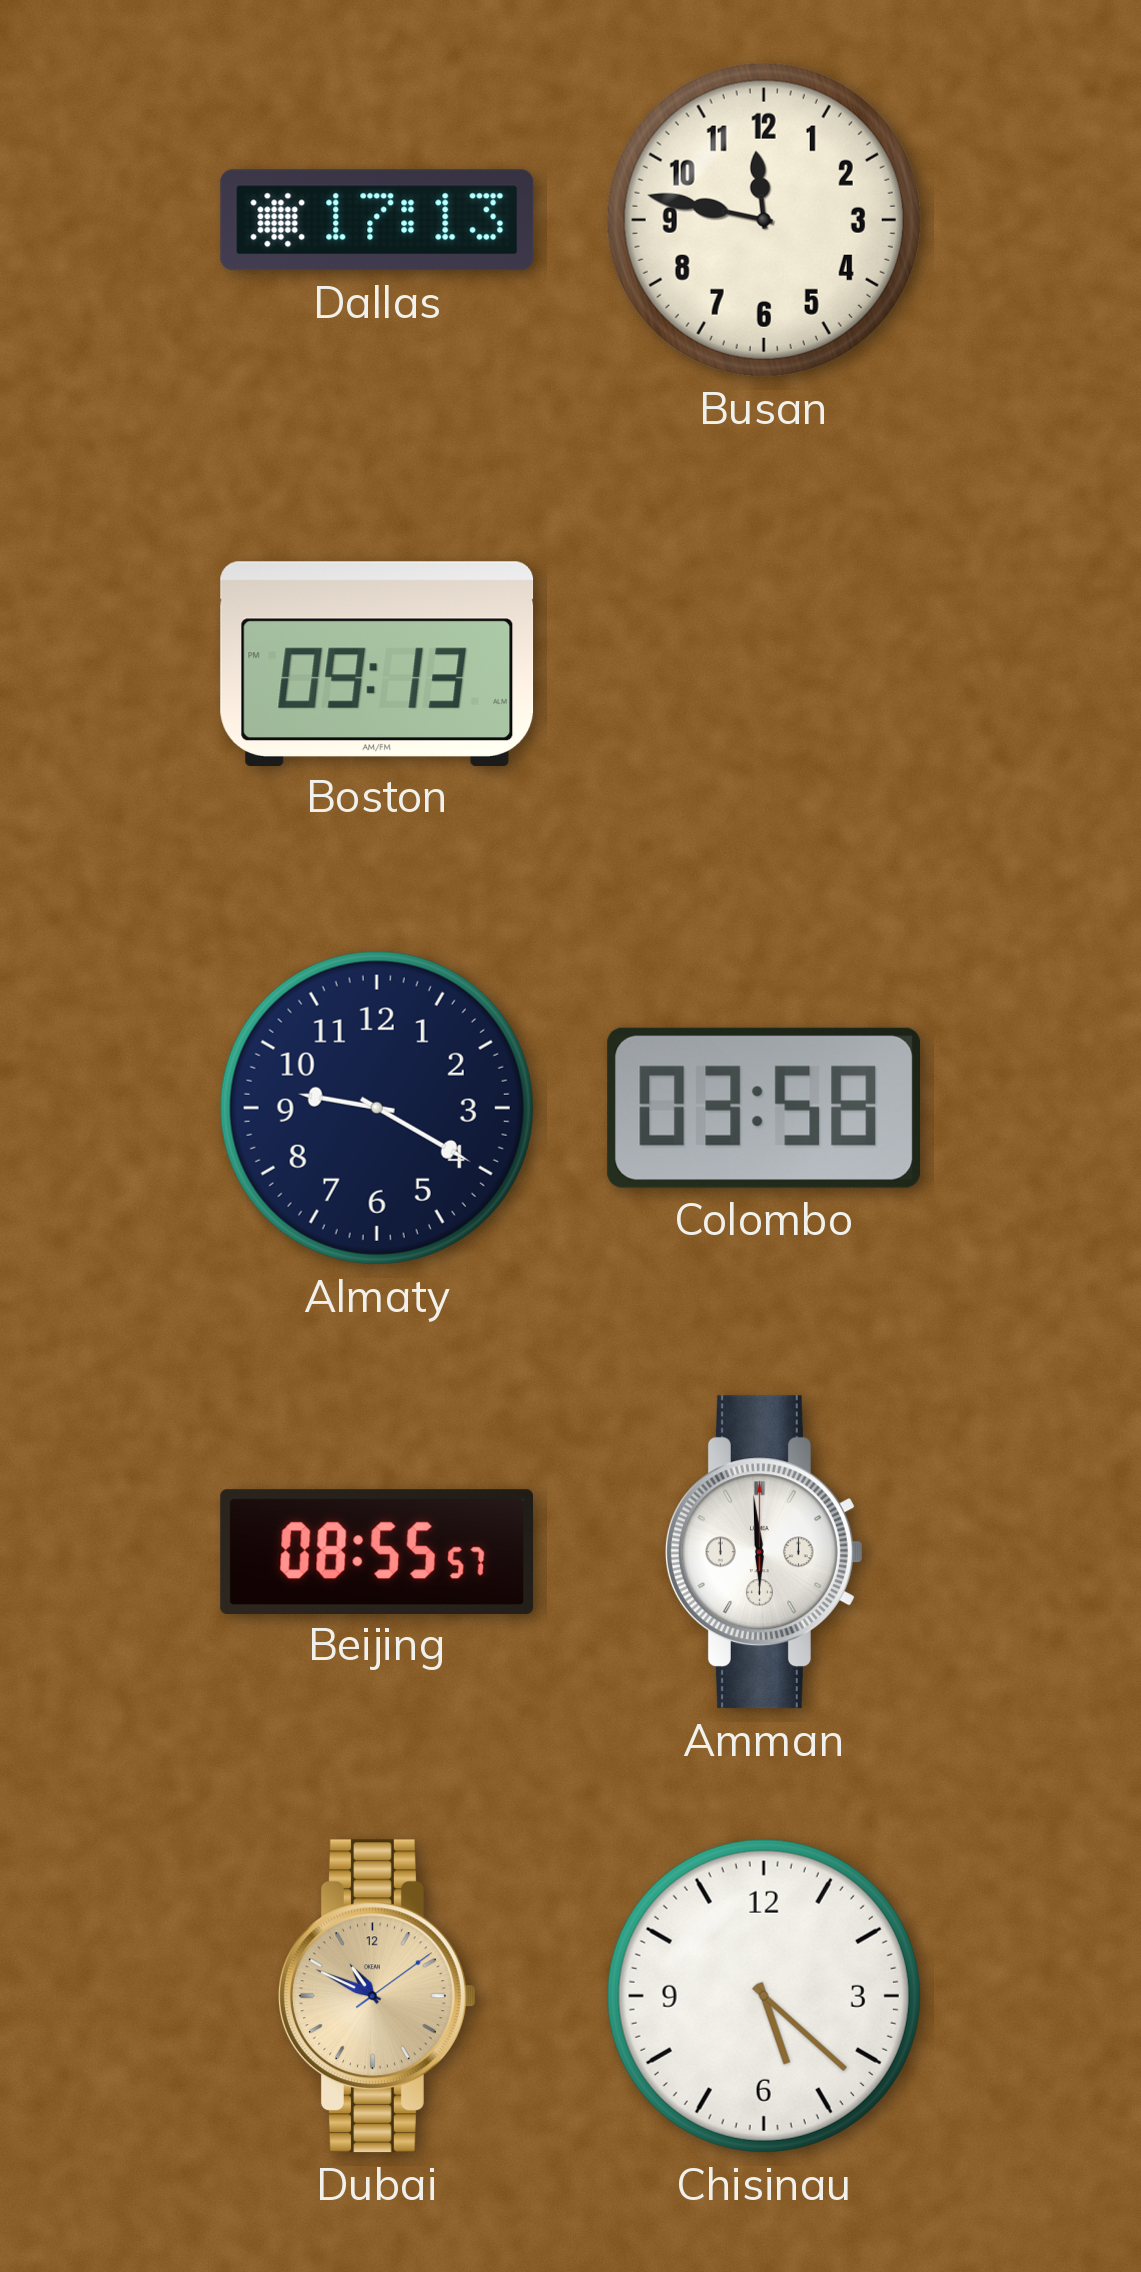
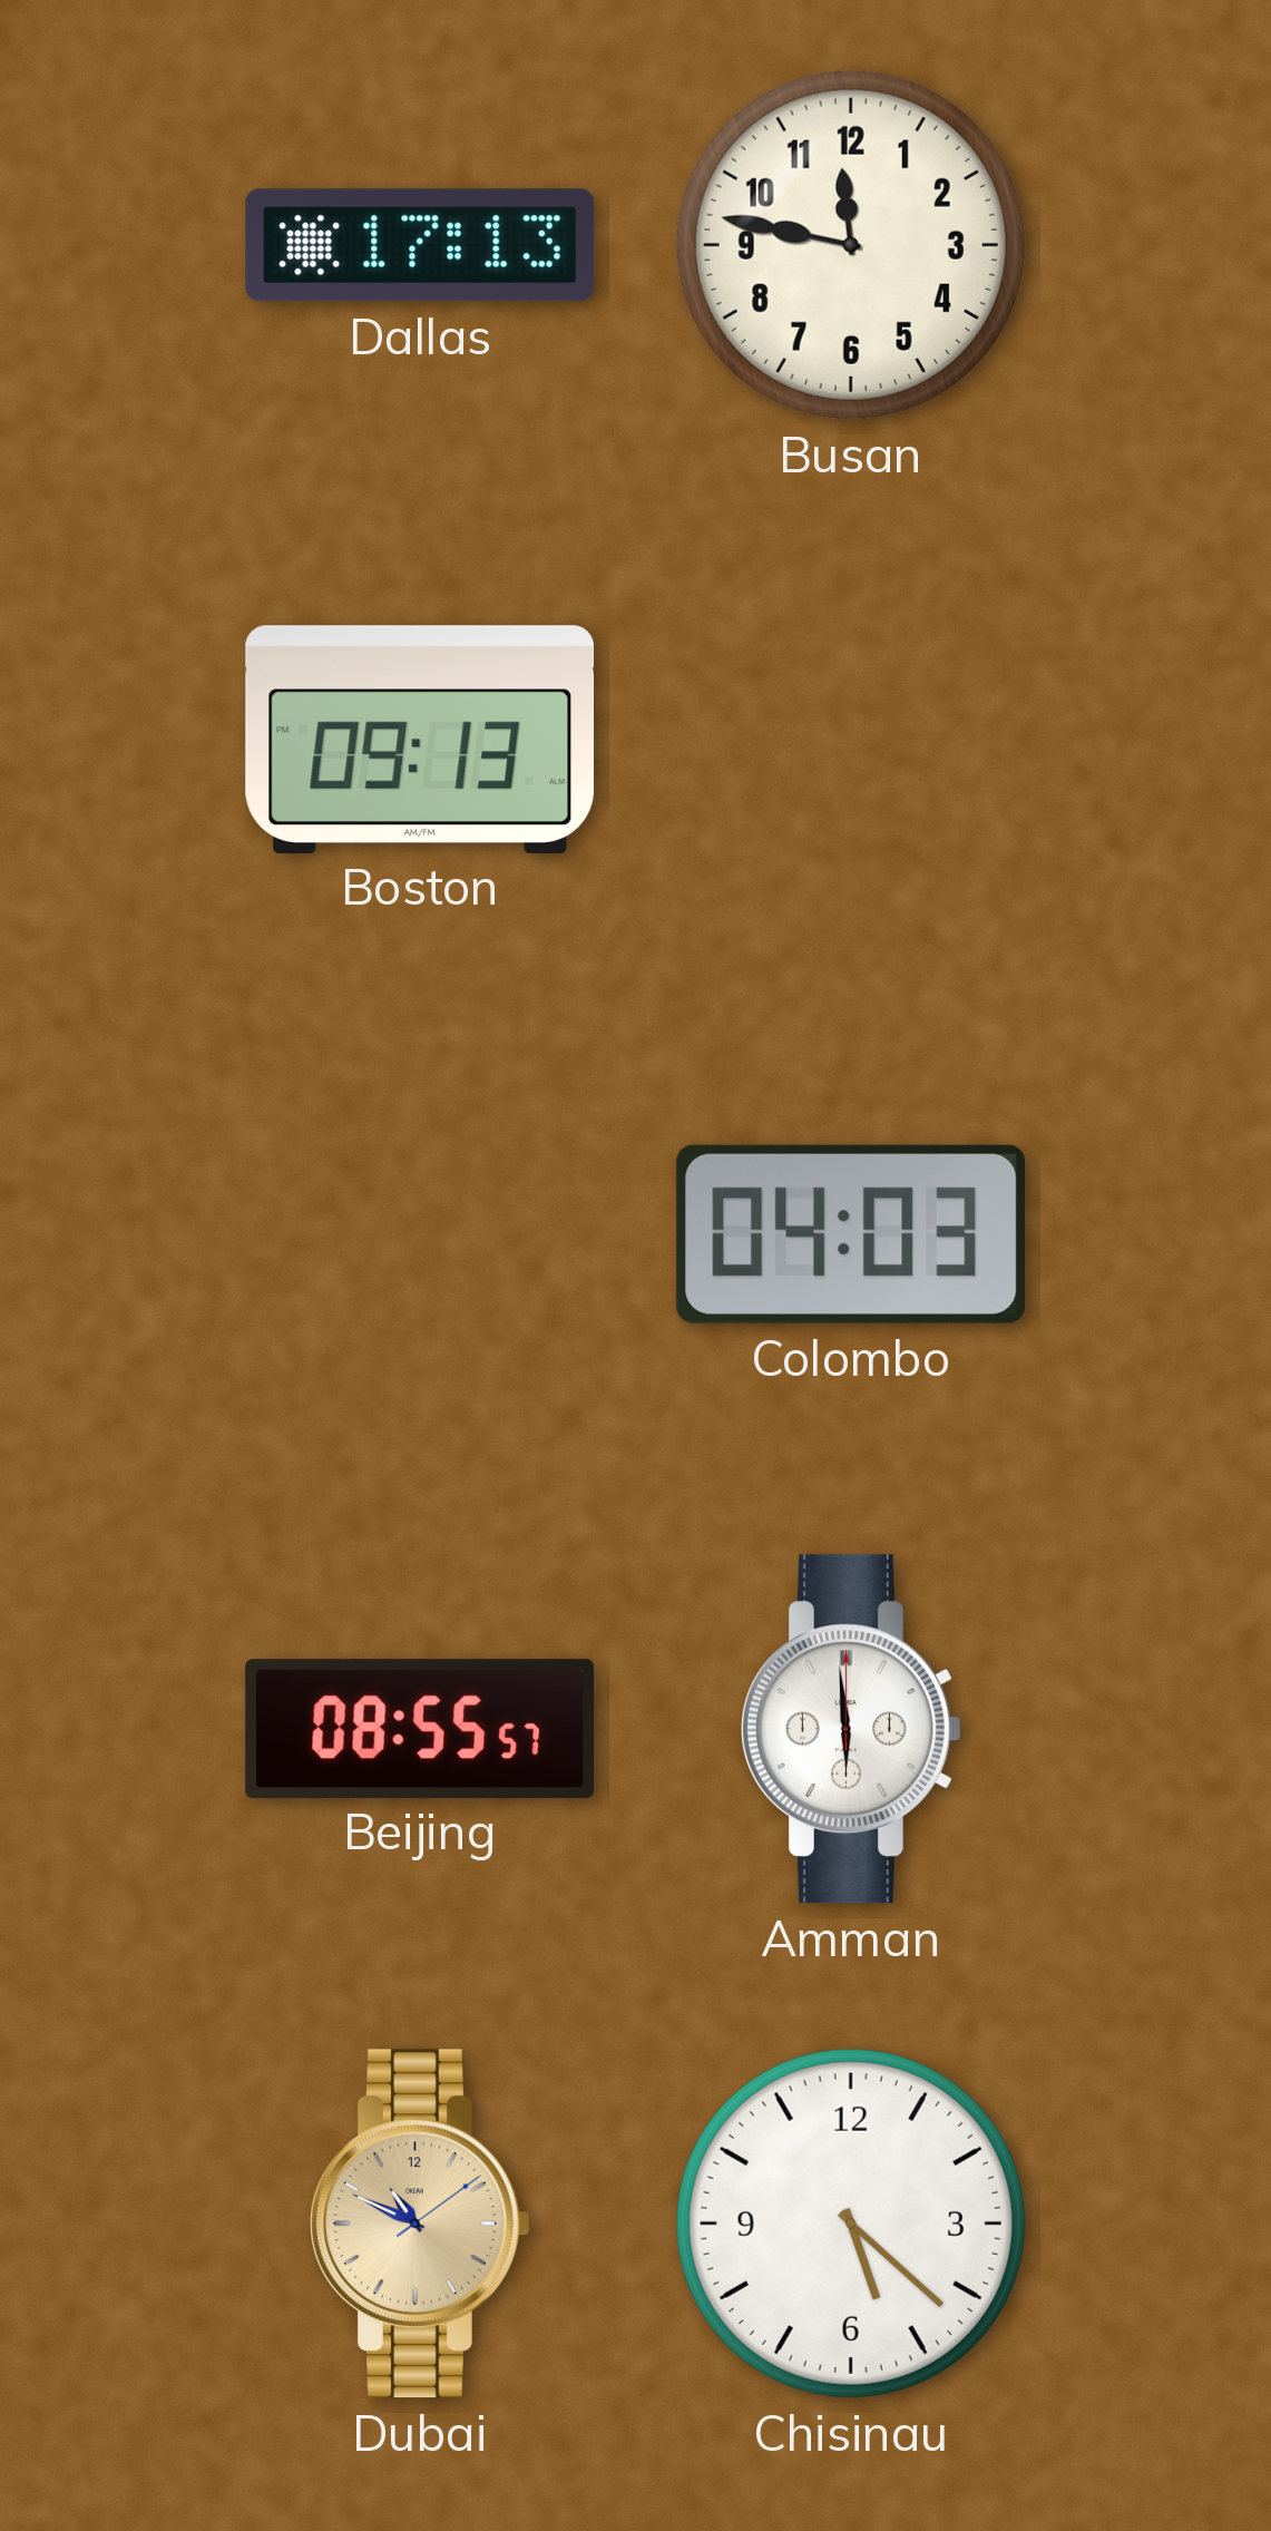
Almaty: 9:20 -> none (377, 1108)
Colombo: 03:58 -> 04:03 (850, 1234)
